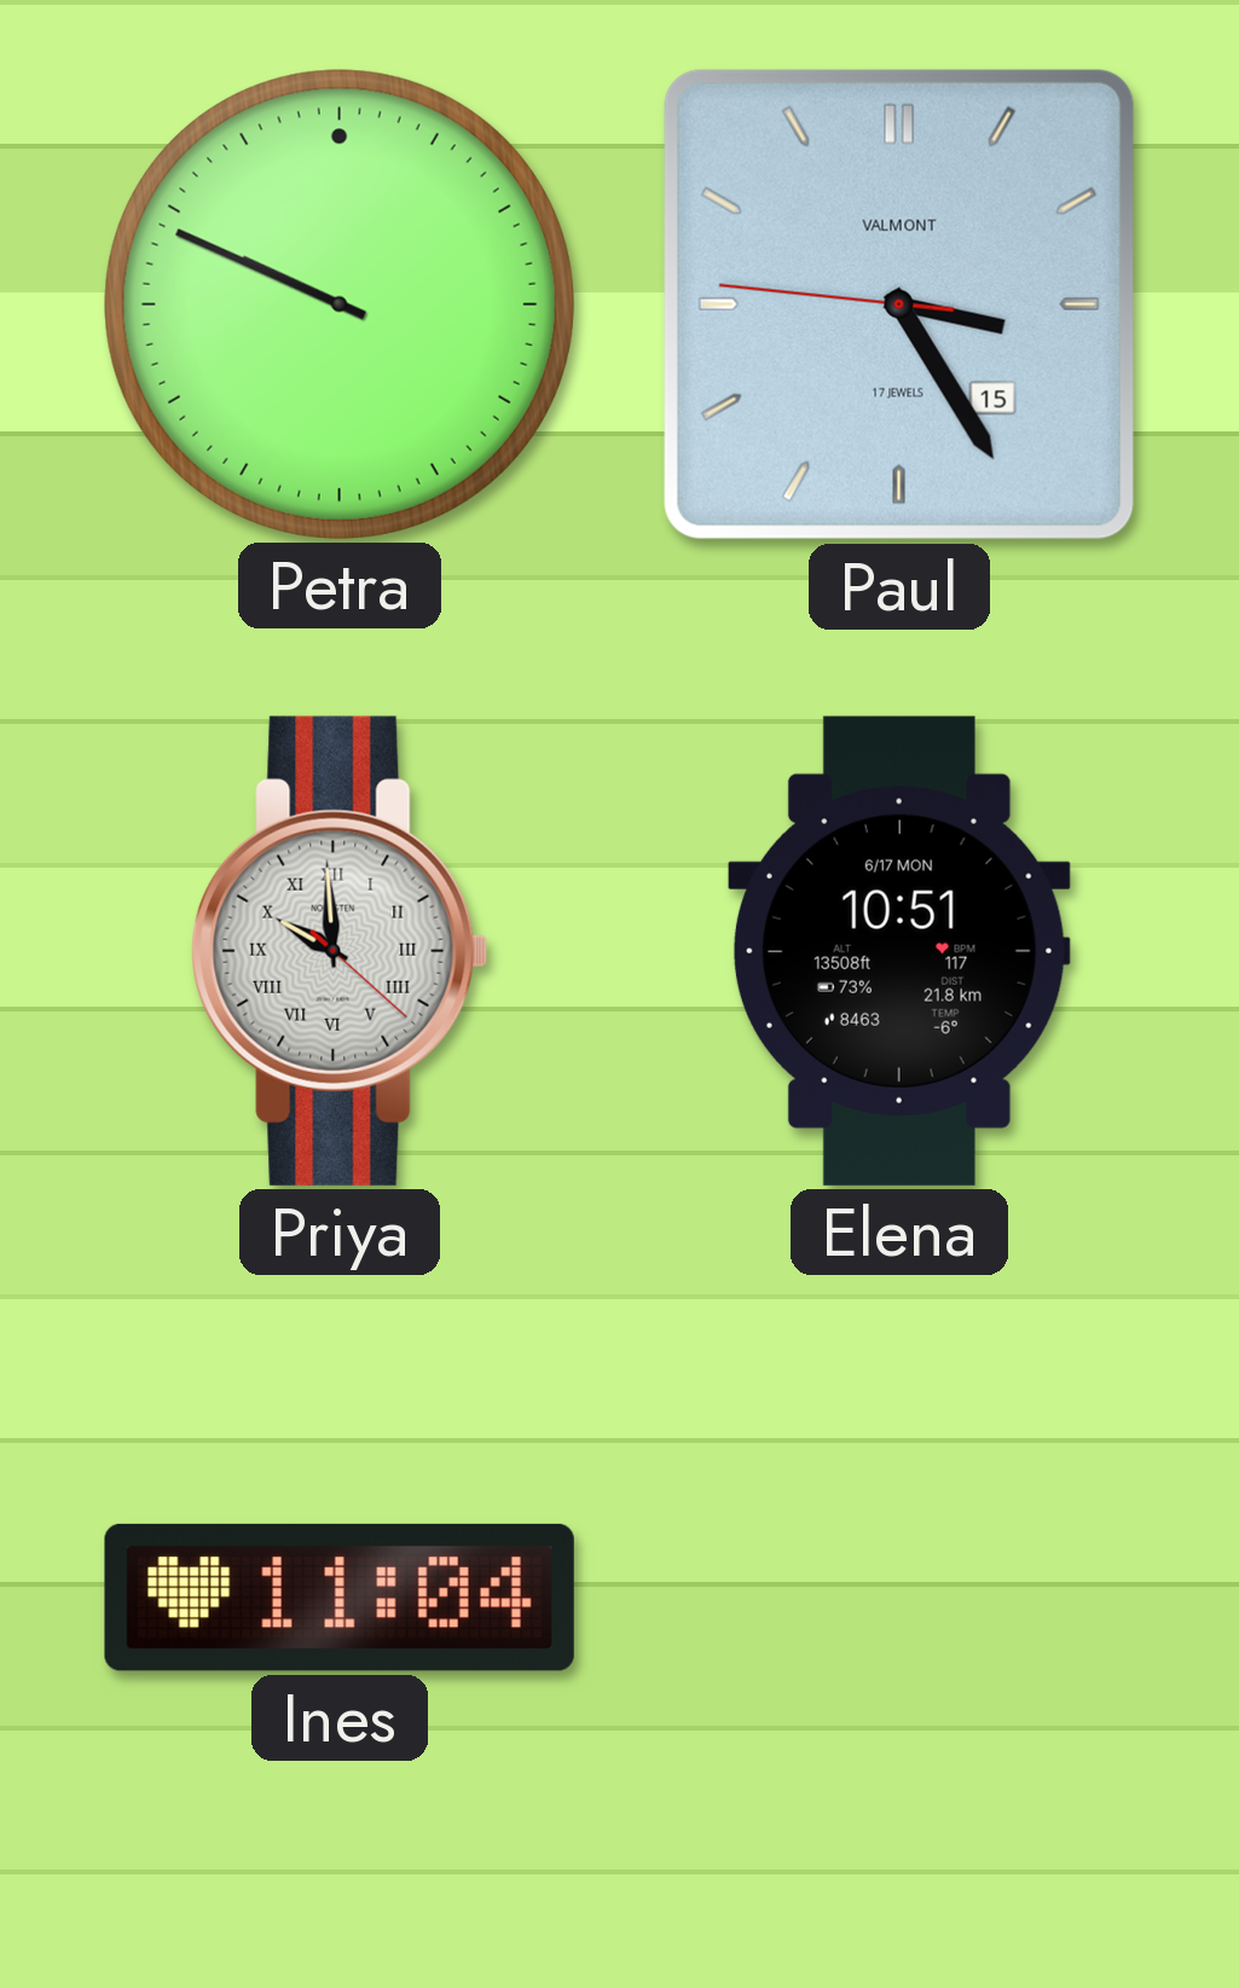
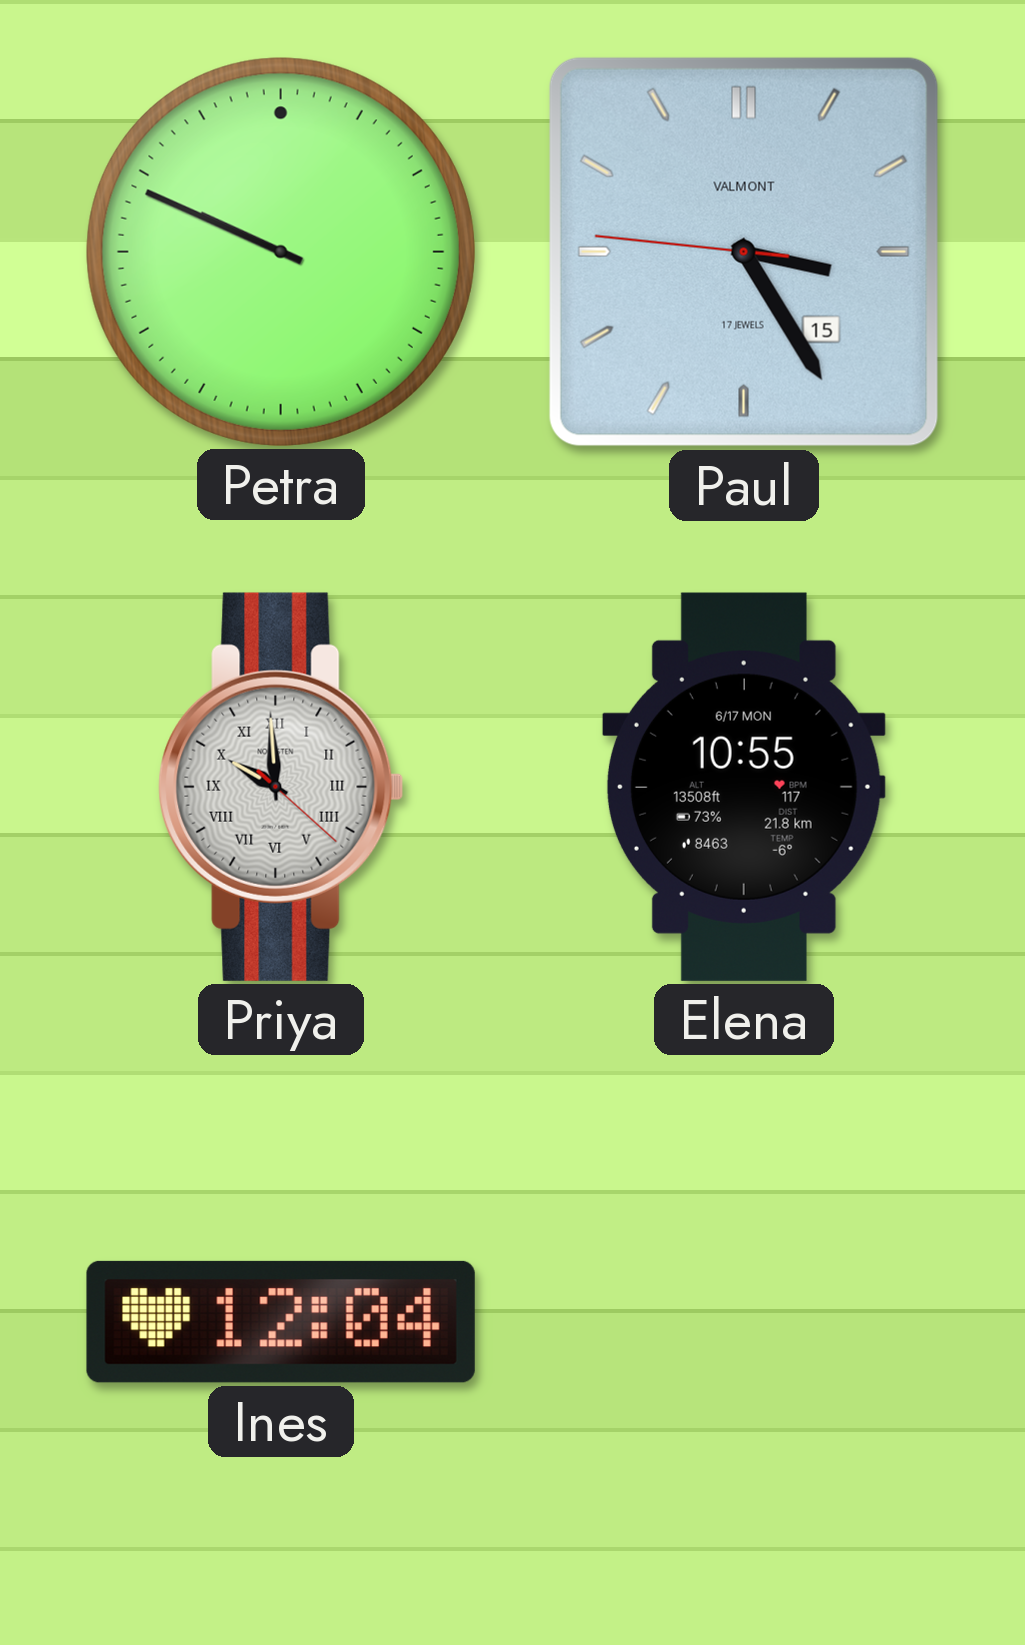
Elena: 10:51 -> 10:55 (744, 787)
Ines: 11:04 -> 12:04 (281, 1322)
